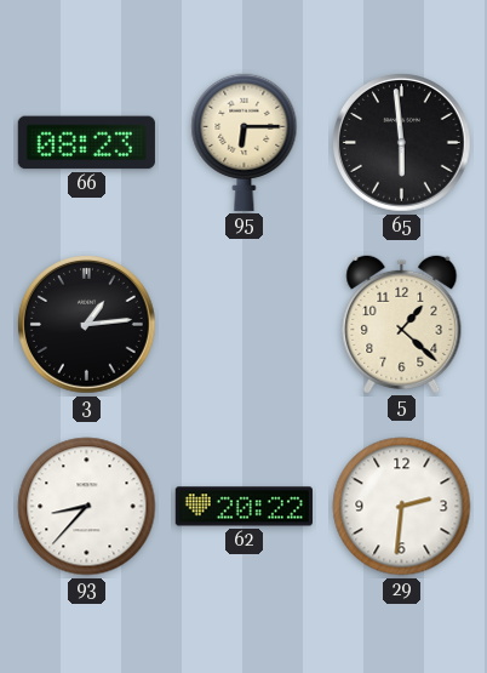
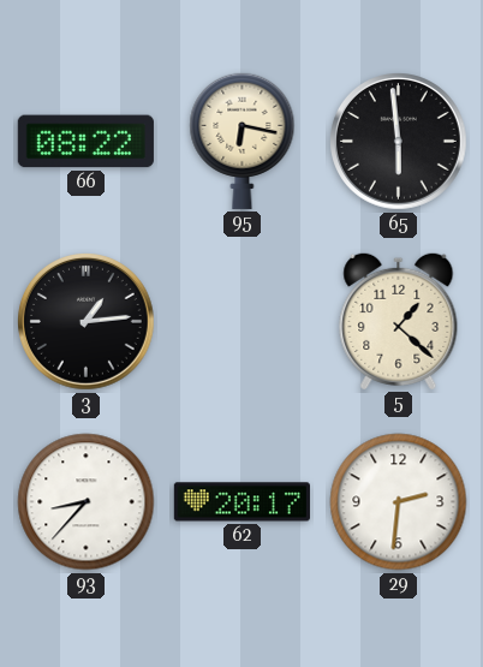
66: 08:23 -> 08:22 (85, 142)
95: 6:15 -> 6:17 (243, 141)
62: 20:22 -> 20:17 (241, 502)
